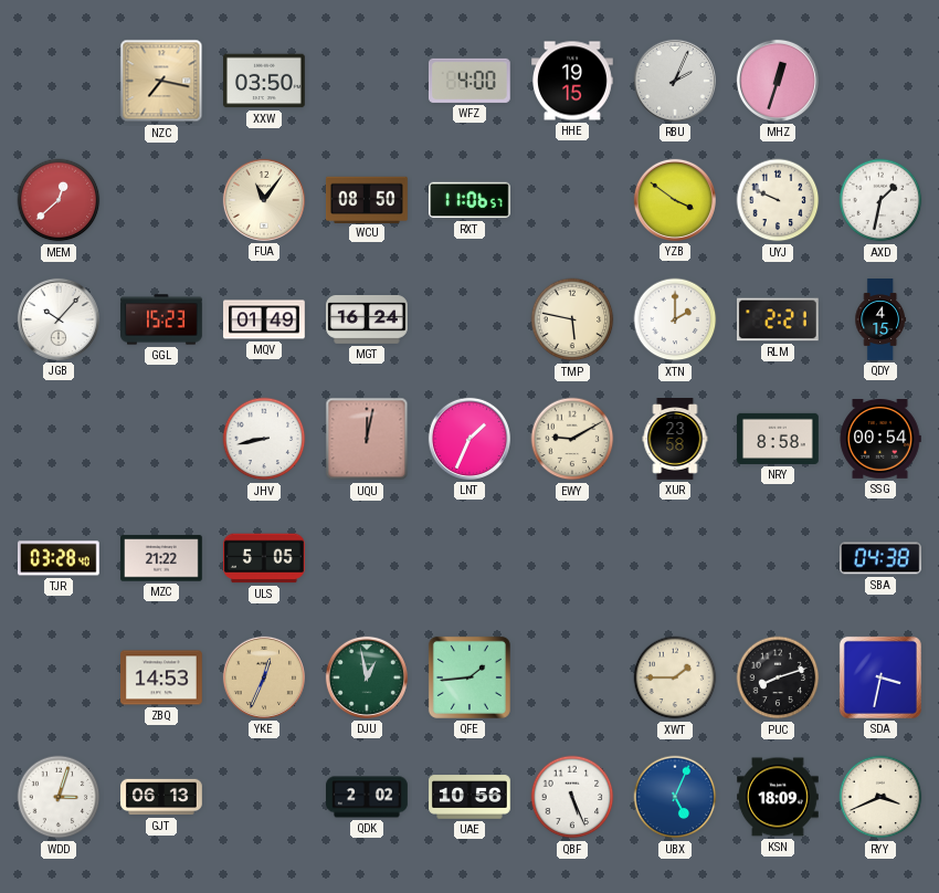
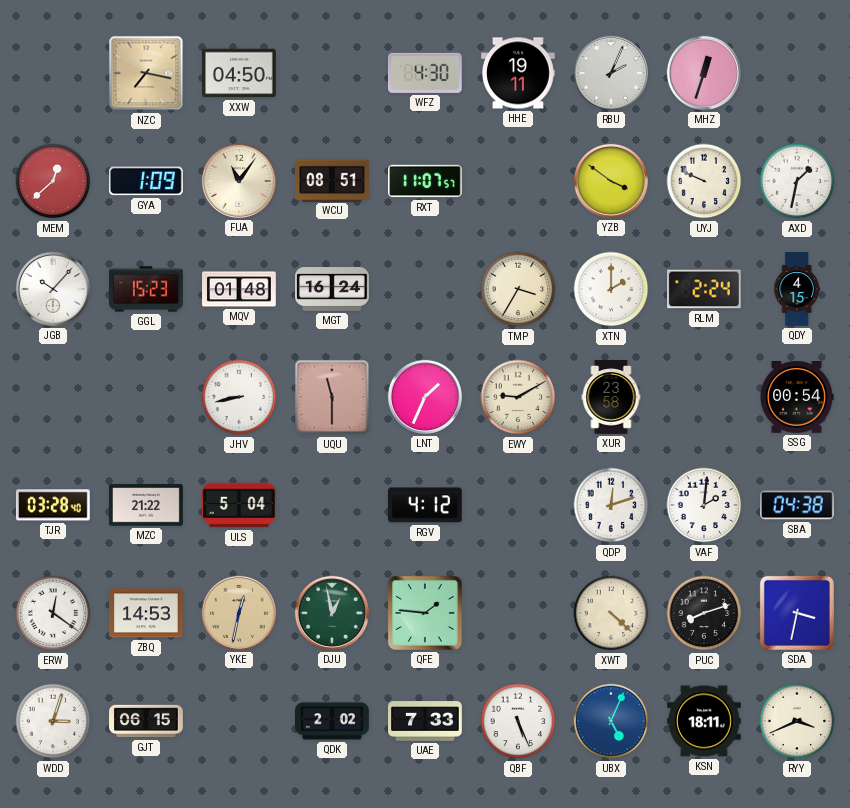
XXW: 03:50 -> 04:50 (240, 73)
WFZ: 4:00 -> 4:30 (425, 73)
HHE: 19:15 -> 19:11 (519, 73)
GYA: none -> 1:09 (146, 181)
WCU: 08:50 -> 08:51 (333, 180)
RXT: 11:06 -> 11:07 (426, 181)
MQV: 01:49 -> 01:48 (240, 289)
TMP: 5:47 -> 3:35 (518, 289)
RLM: 2:21 -> 2:24 (705, 289)
UQU: 12:02 -> 11:30 (332, 397)
NRY: 8:58 -> none (779, 439)
ULS: 5:05 -> 5:04 (240, 505)
RGV: none -> 4:12 (425, 505)
QDP: none -> 12:12 (611, 505)
VAF: none -> 2:01 (704, 505)
ERW: none -> 12:21 (53, 613)
YKE: 12:34 -> 12:32 (239, 613)
QFE: 1:44 -> 1:46 (425, 613)
XWT: 1:45 -> 4:22 (611, 613)
GJT: 06:13 -> 06:15 (146, 721)
UAE: 10:56 -> 7:33 (426, 721)
KSN: 18:09 -> 18:11 (705, 721)
